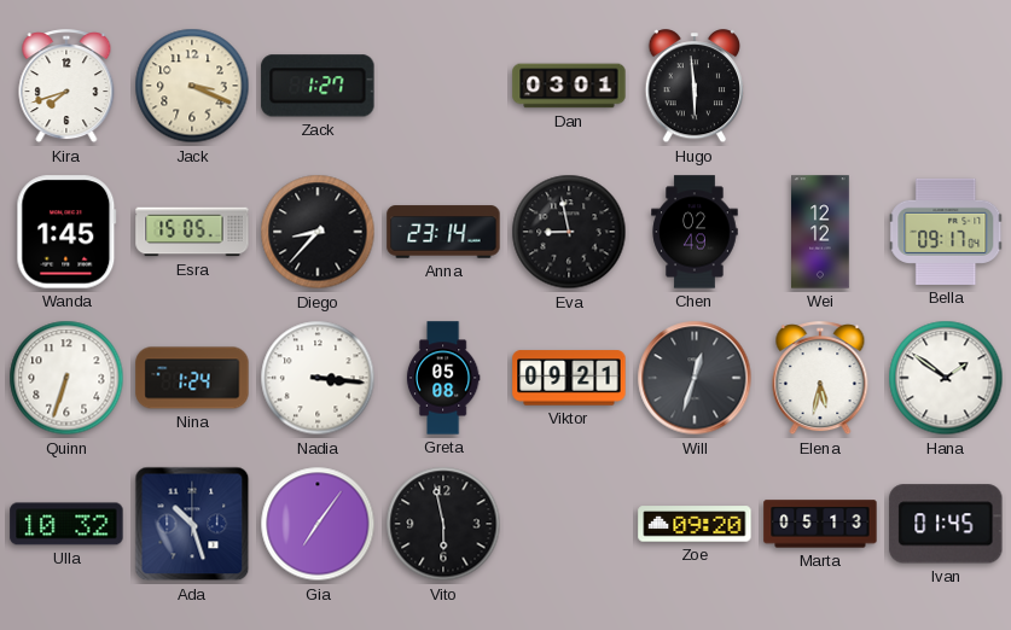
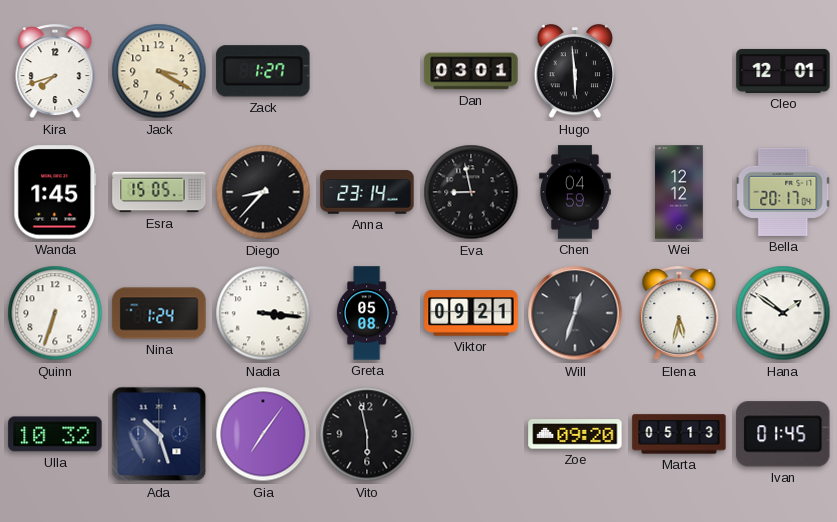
Jack: 3:19 -> 3:20 (159, 71)
Cleo: none -> 12:01 (783, 71)
Chen: 02:49 -> 04:59 (575, 192)
Bella: 09:17 -> 20:17 (783, 192)
